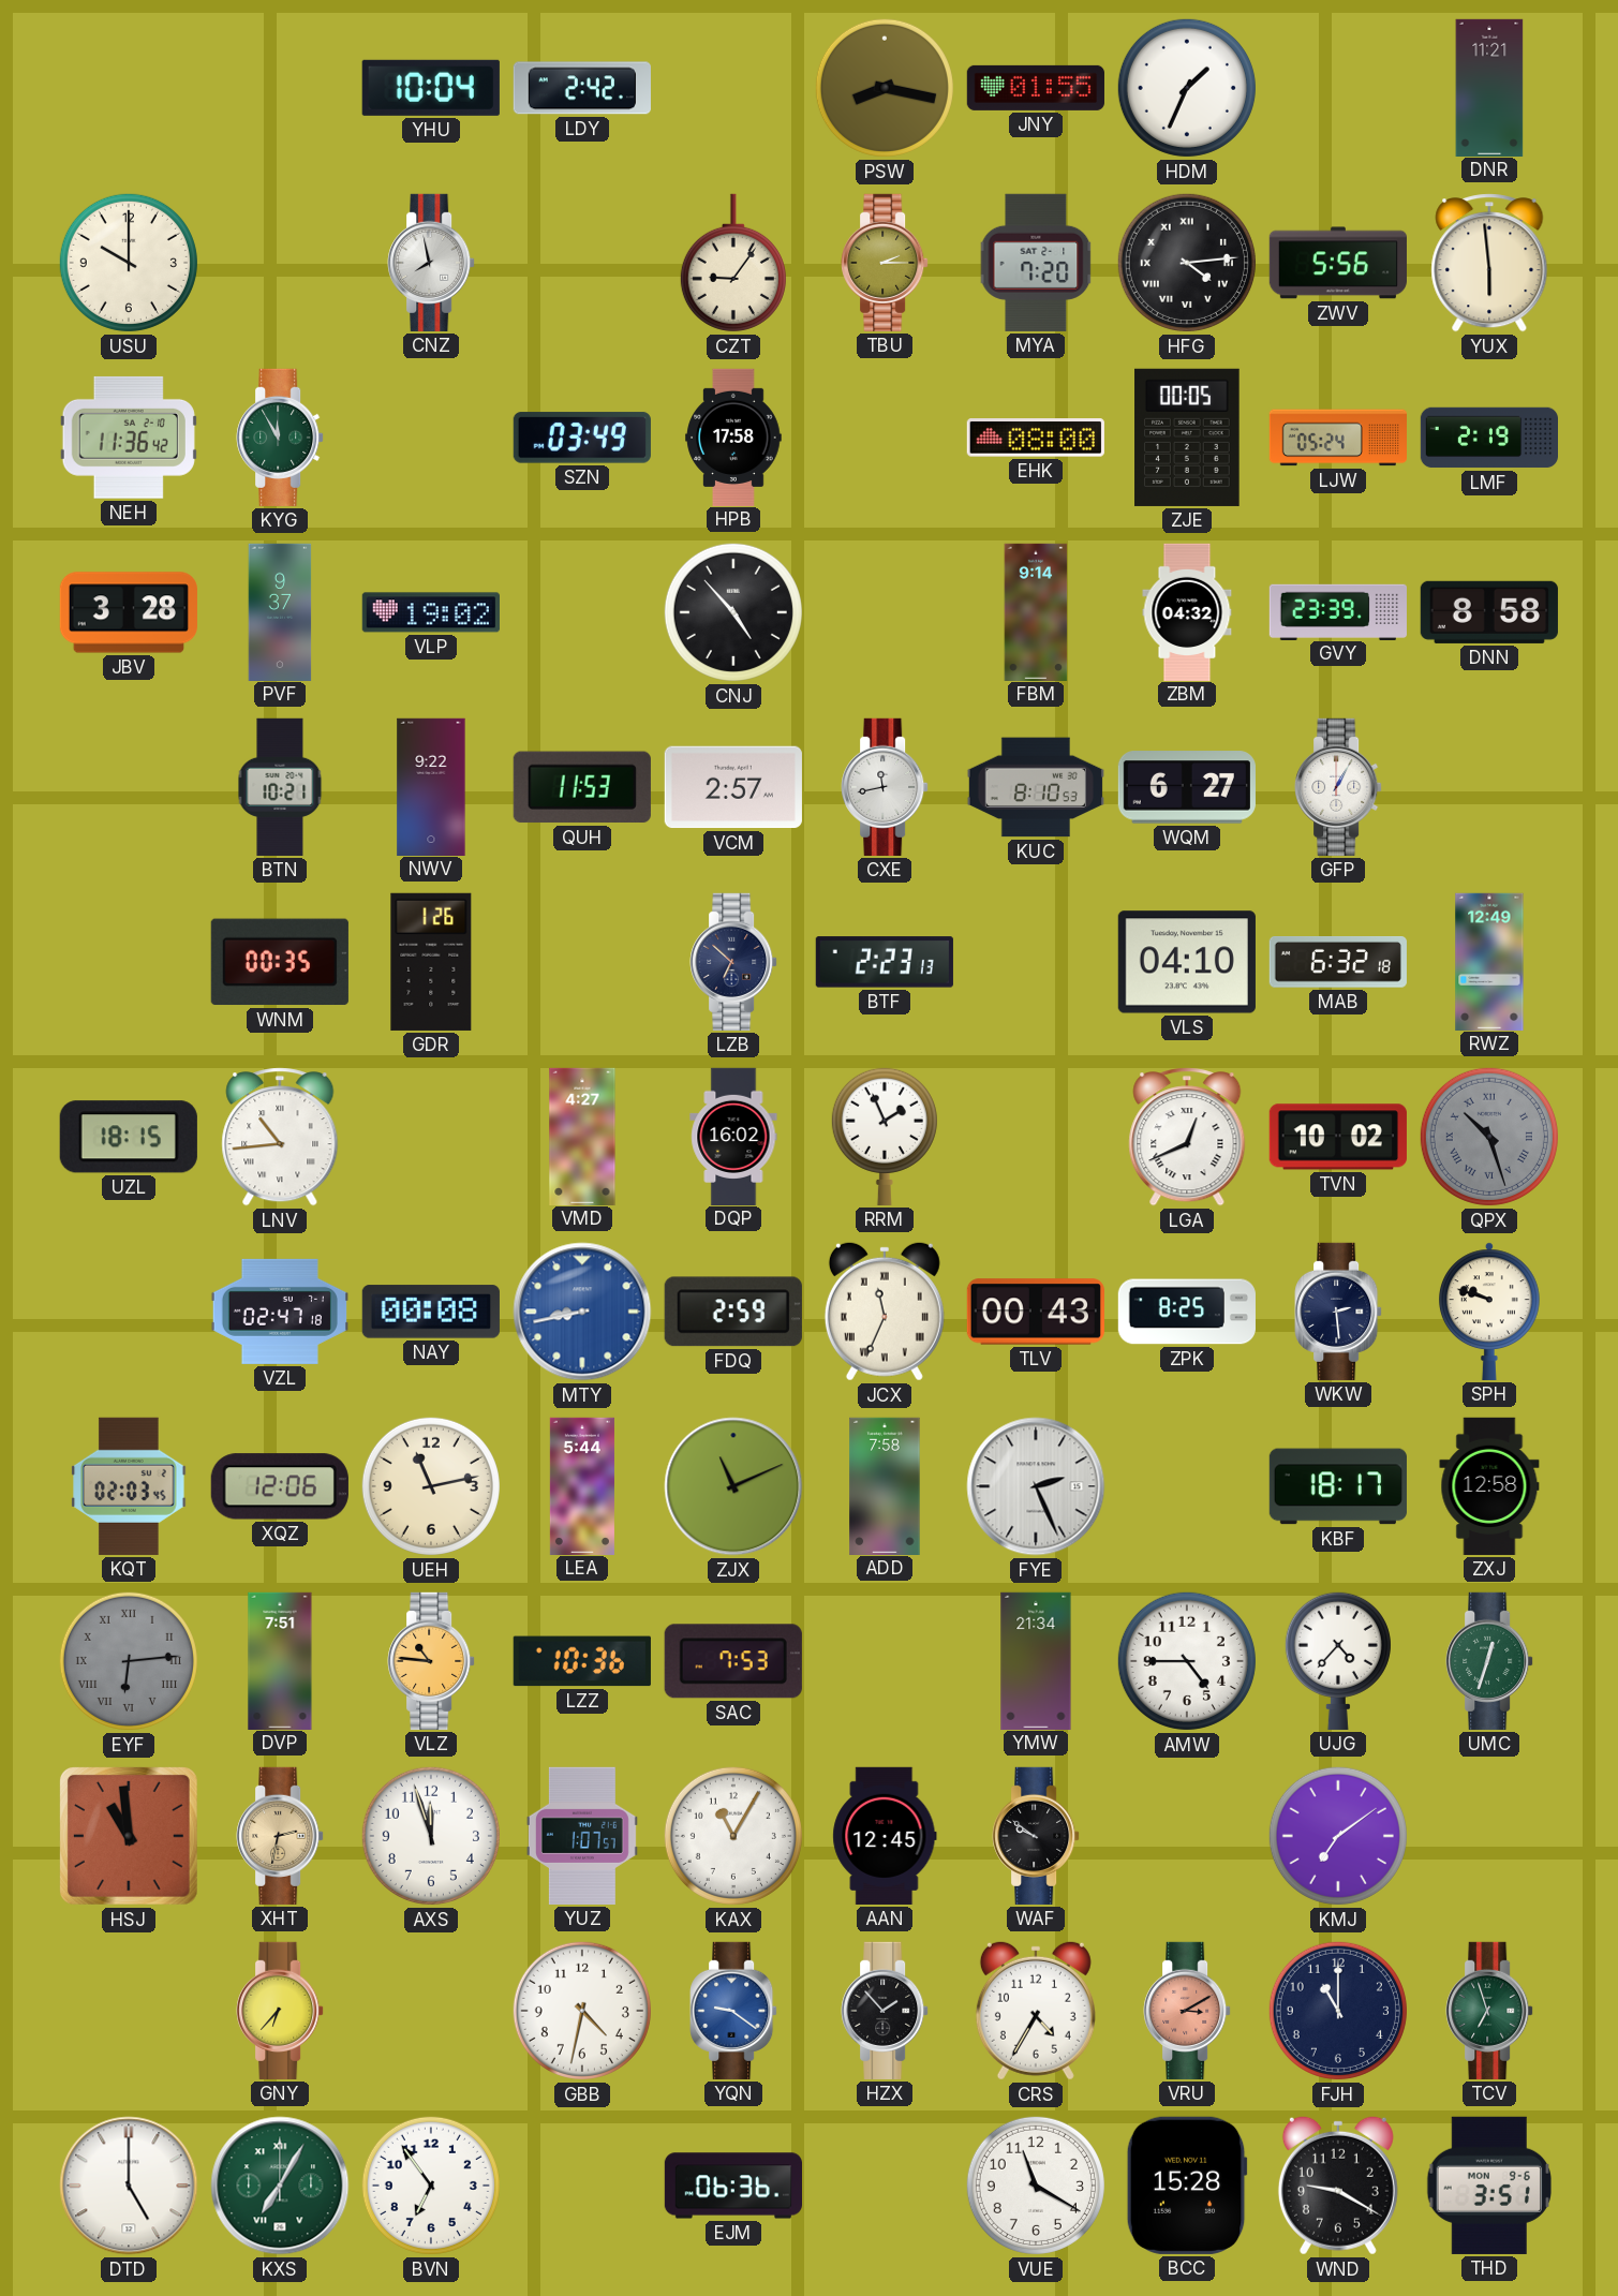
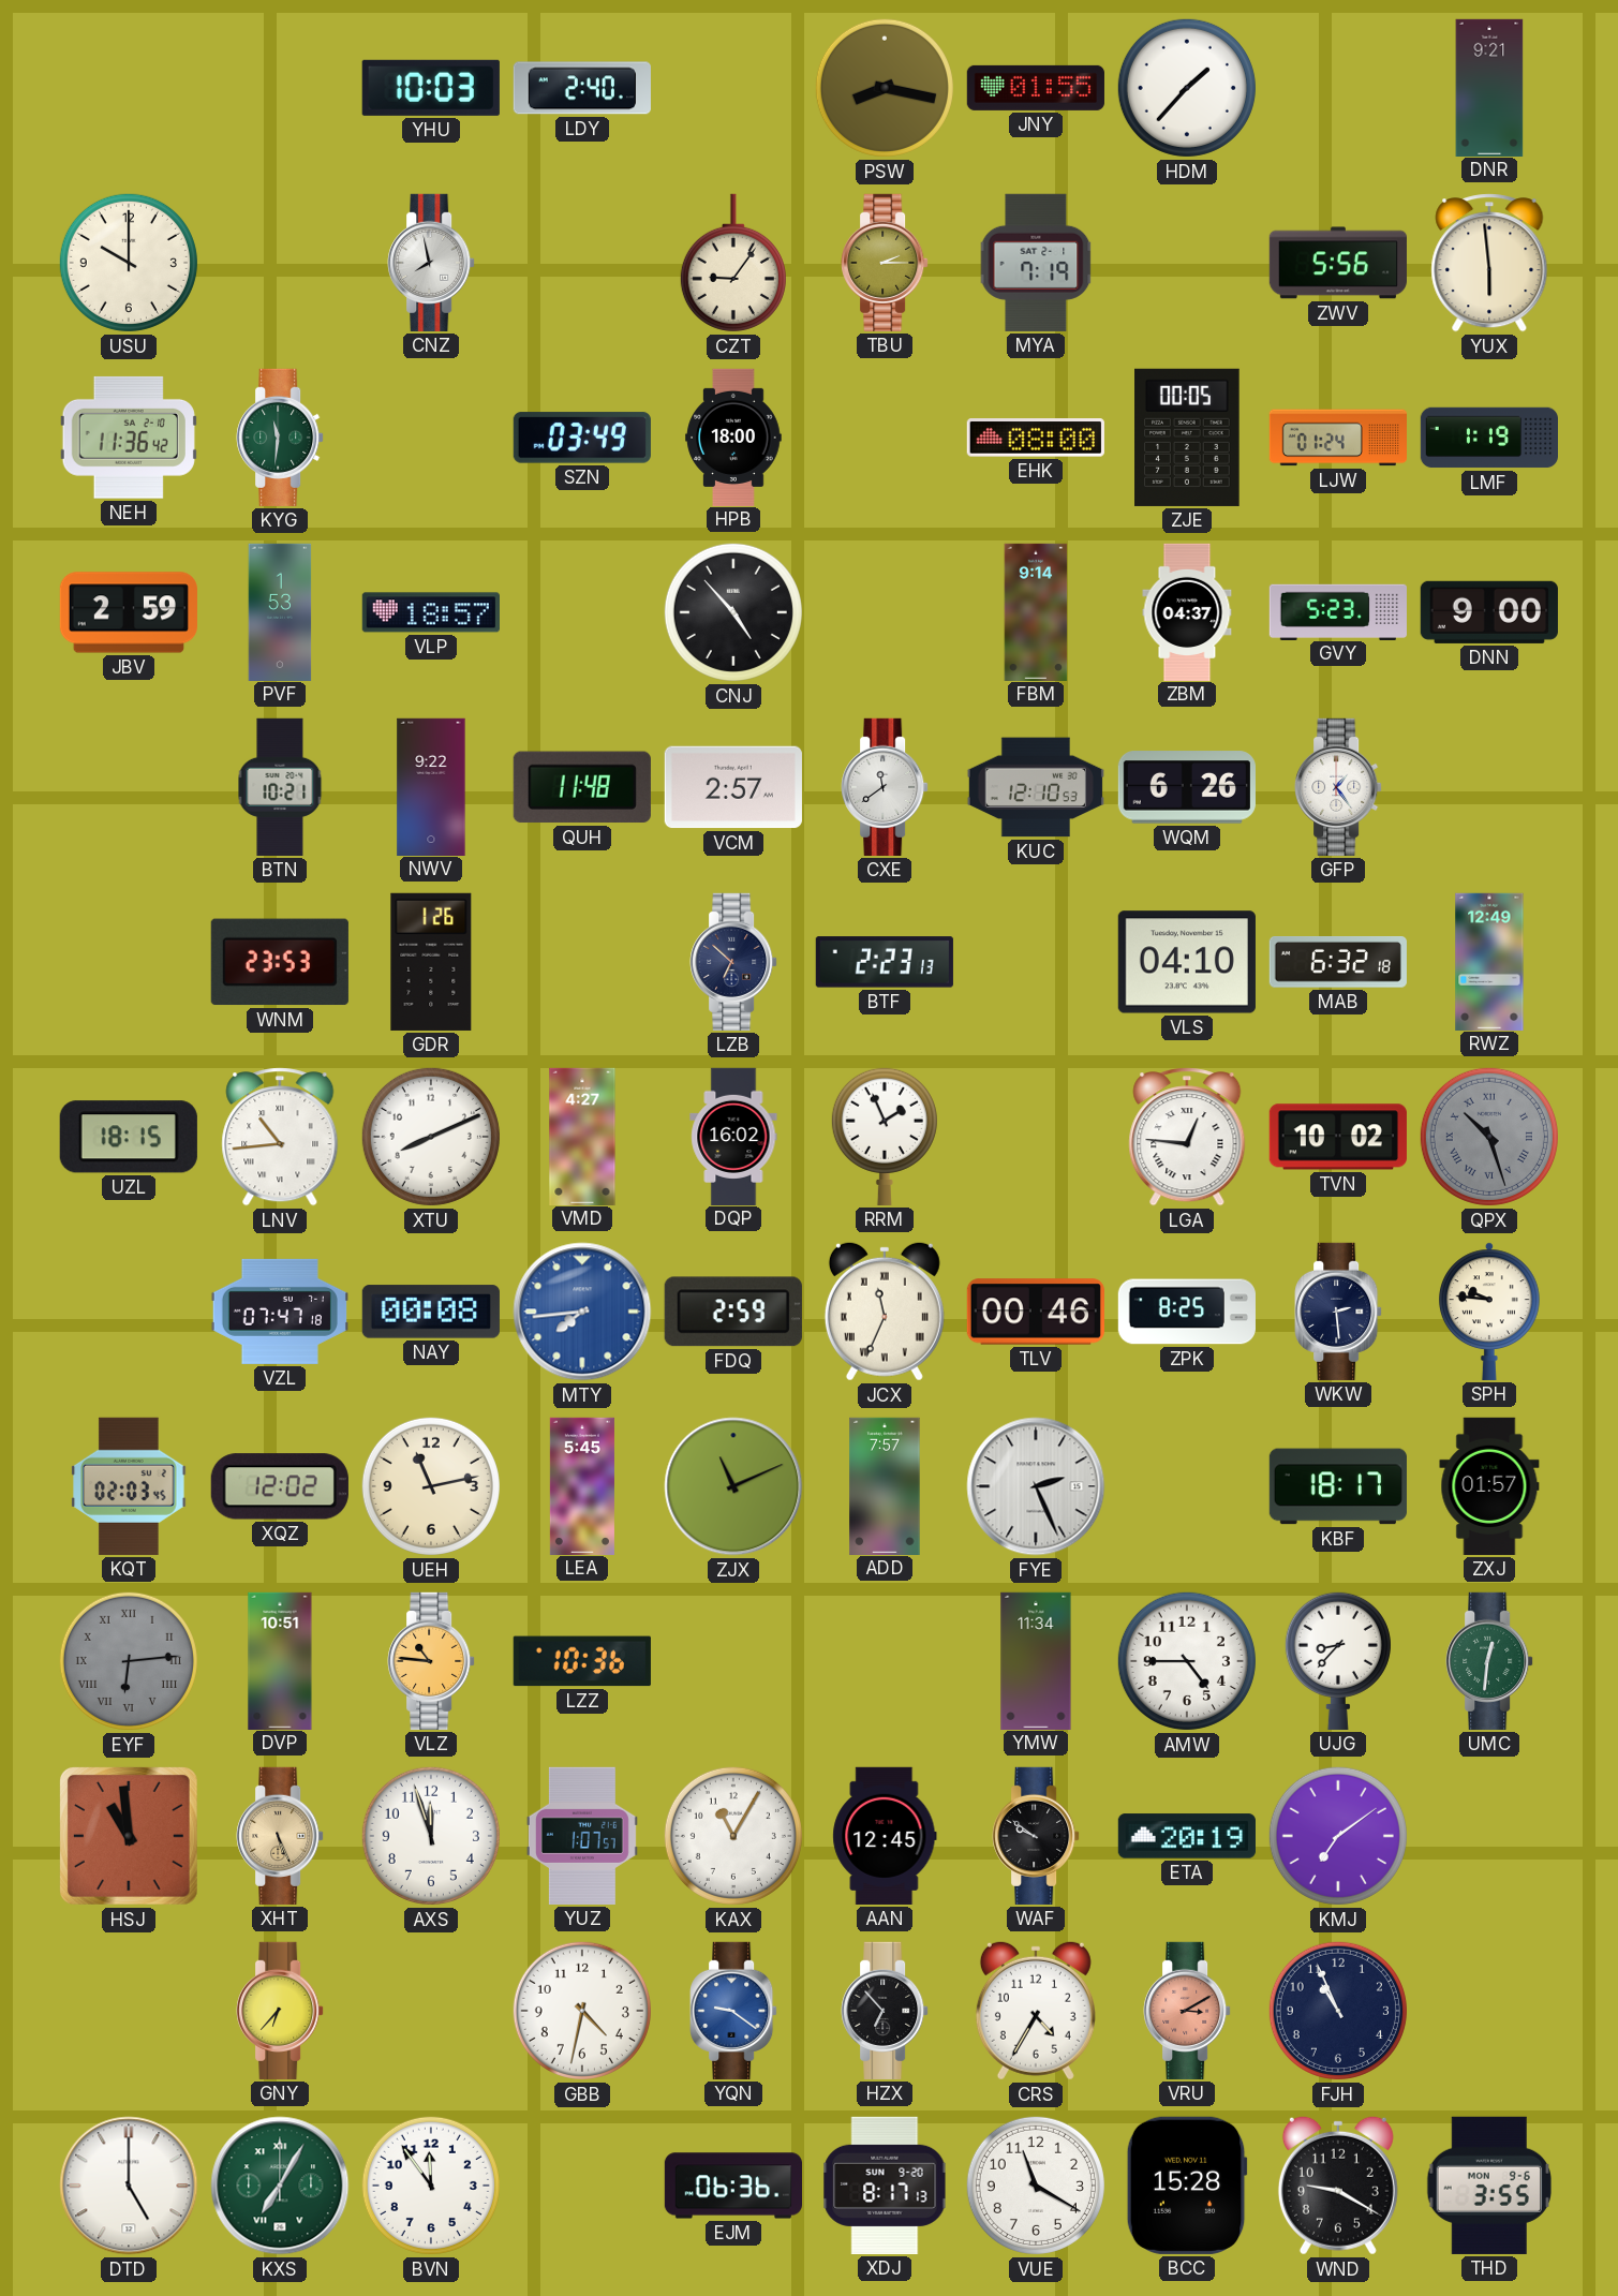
YHU: 10:04 -> 10:03 (431, 88)
LDY: 2:42 -> 2:40 (582, 88)
HDM: 1:34 -> 1:37 (1187, 88)
DNR: 11:21 -> 9:21 (1489, 87)
MYA: 7:20 -> 7:19 (1036, 263)
HFG: 4:14 -> none (1187, 263)
KYG: 11:55 -> 11:31 (280, 438)
HPB: 17:58 -> 18:00 (733, 436)
LJW: 05:24 -> 01:24 (1337, 438)
LMF: 2:19 -> 1:19 (1488, 438)
JBV: 3:28 -> 2:59 (129, 612)
PVF: 9:37 -> 1:53 (280, 611)
VLP: 19:02 -> 18:57 (431, 612)
ZBM: 04:32 -> 04:37 (1187, 611)
GVY: 23:39 -> 5:23 (1338, 611)
DNN: 8:58 -> 9:00 (1489, 612)
QUH: 11:53 -> 11:48 (582, 787)
CXE: 11:43 -> 11:39 (885, 787)
KUC: 8:10 -> 12:10 (1036, 787)
WQM: 6:27 -> 6:26 (1187, 787)
GFP: 1:05 -> 1:24 (1338, 787)
WNM: 00:35 -> 23:53 (280, 962)
XTU: none -> 8:11 (431, 1137)
LGA: 12:41 -> 12:46 (1187, 1137)
VZL: 02:47 -> 07:47 (280, 1312)
MTY: 8:43 -> 7:44 (582, 1312)
TLV: 00:43 -> 00:46 (1036, 1312)
SPH: 9:48 -> 9:46 (1489, 1312)
XQZ: 12:06 -> 12:02 (280, 1486)
LEA: 5:44 -> 5:45 (582, 1485)
ADD: 7:58 -> 7:57 (885, 1485)
ZXJ: 12:58 -> 01:57 (1489, 1486)
DVP: 7:51 -> 10:51 (280, 1660)
SAC: 7:53 -> none (733, 1661)
YMW: 21:34 -> 11:34 (1036, 1660)
UJG: 4:37 -> 8:37 (1338, 1660)
UMC: 12:33 -> 12:31 (1489, 1661)
XHT: 2:32 -> 5:26 (280, 1836)
ETA: none -> 20:19 (1187, 1836)
HZX: 1:53 -> 6:53 (885, 2011)
FJH: 11:00 -> 10:56 (1338, 2011)
TCV: 6:57 -> none (1489, 2011)
BVN: 6:54 -> 11:54 (431, 2186)
XDJ: none -> 8:17 (885, 2186)
THD: 3:51 -> 3:55 (1488, 2186)
